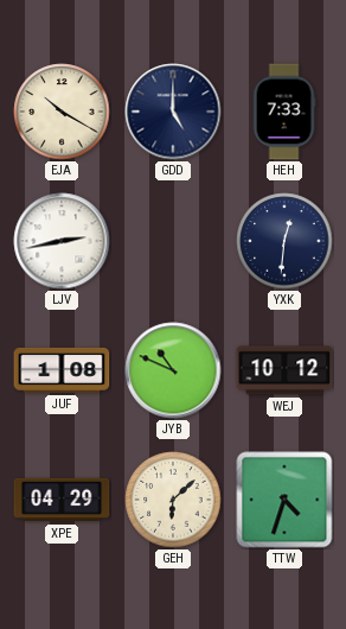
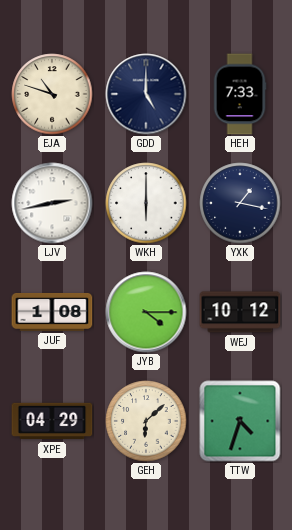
EJA: 10:20 -> 10:48 (52, 94)
WKH: none -> 6:00 (146, 203)
YXK: 12:31 -> 1:17 (240, 203)
JYB: 10:49 -> 4:15 (146, 312)
